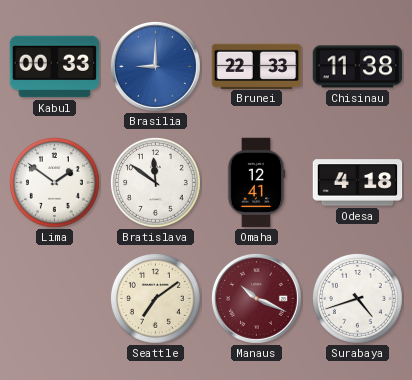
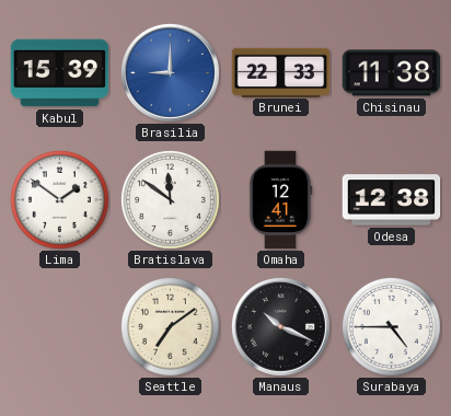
Kabul: 00:33 -> 15:39 (60, 73)
Odesa: 4:18 -> 12:38 (392, 200)
Manaus dial: burgundy -> black (280, 326)
Surabaya: 4:42 -> 4:45 (392, 327)
